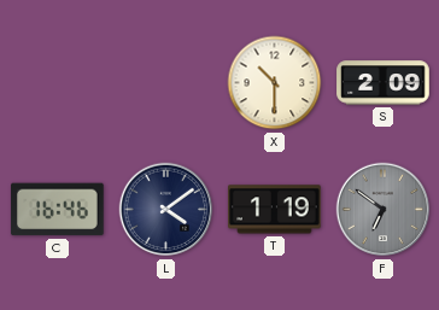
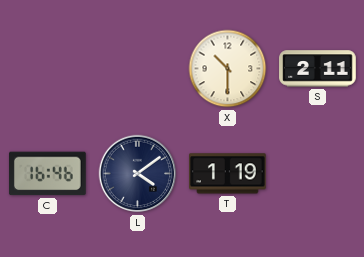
S: 2:09 -> 2:11 (318, 69)
F: 6:51 -> none (384, 210)
